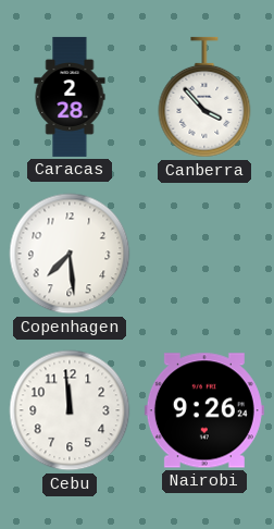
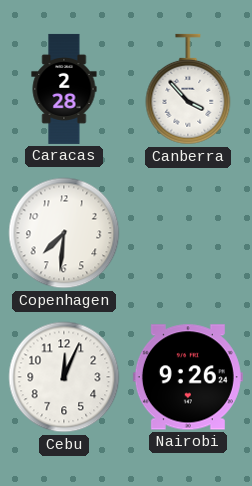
Copenhagen: 7:29 -> 7:31 (64, 233)
Cebu: 11:59 -> 12:04 (64, 377)
